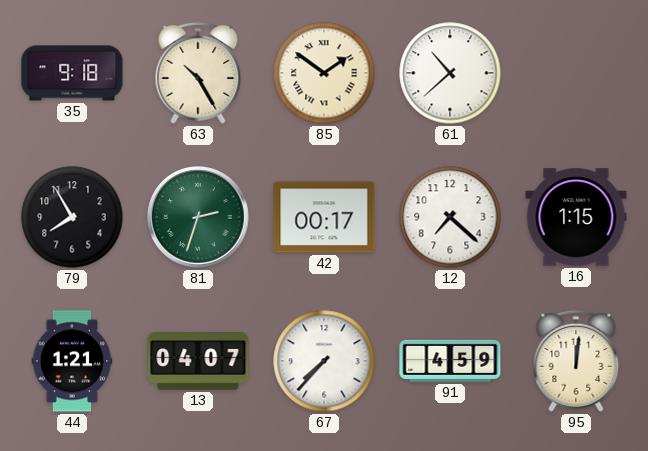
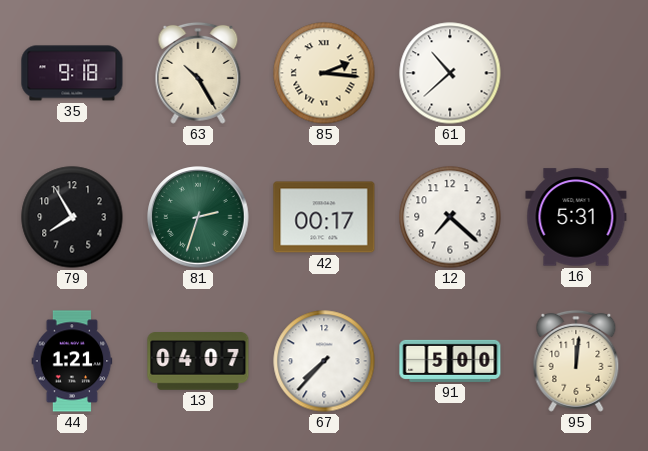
85: 1:51 -> 2:16 (324, 73)
16: 1:15 -> 5:31 (576, 217)
91: 4:59 -> 5:00 (450, 361)
